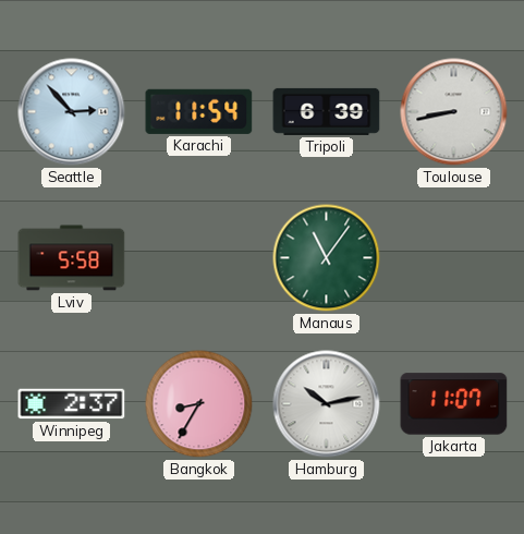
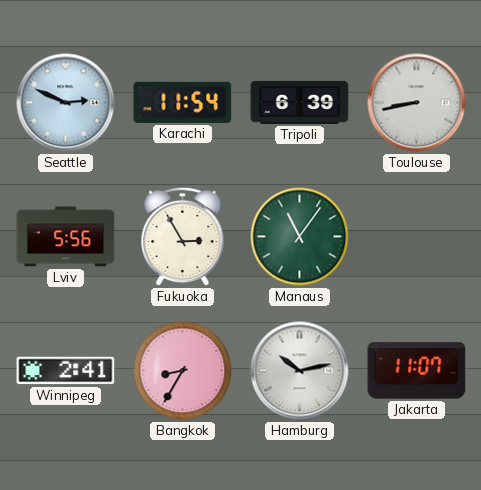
Seattle: 2:53 -> 2:49 (66, 103)
Lviv: 5:58 -> 5:56 (66, 237)
Fukuoka: none -> 2:55 (183, 237)
Winnipeg: 2:37 -> 2:41 (66, 371)
